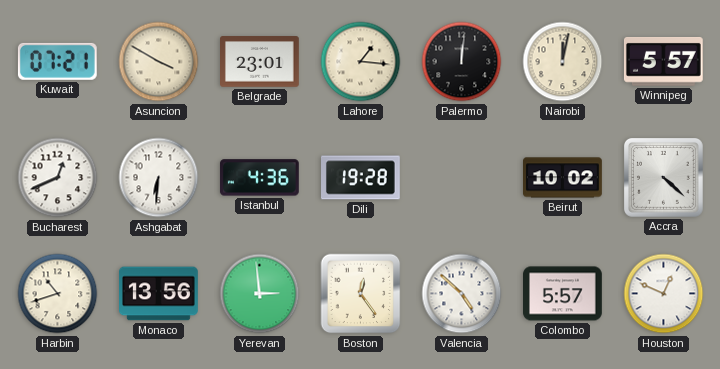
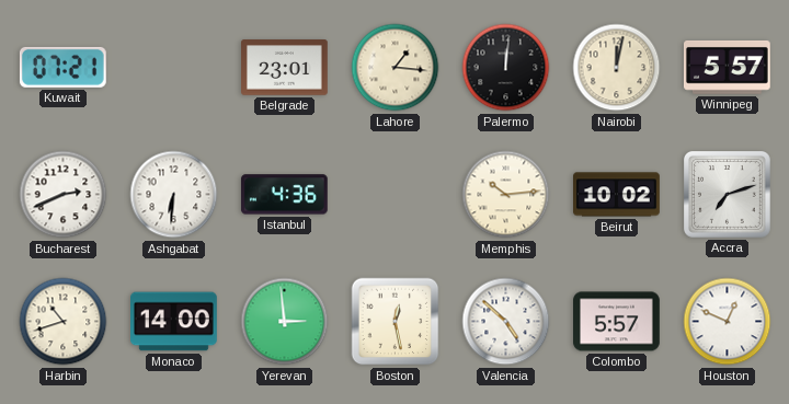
Asuncion: 3:50 -> none (159, 62)
Bucharest: 12:41 -> 2:41 (64, 195)
Dili: 19:28 -> none (361, 178)
Memphis: none -> 10:14 (506, 195)
Accra: 4:22 -> 7:12 (728, 195)
Monaco: 13:56 -> 14:00 (174, 322)
Boston: 12:24 -> 12:28 (396, 322)
